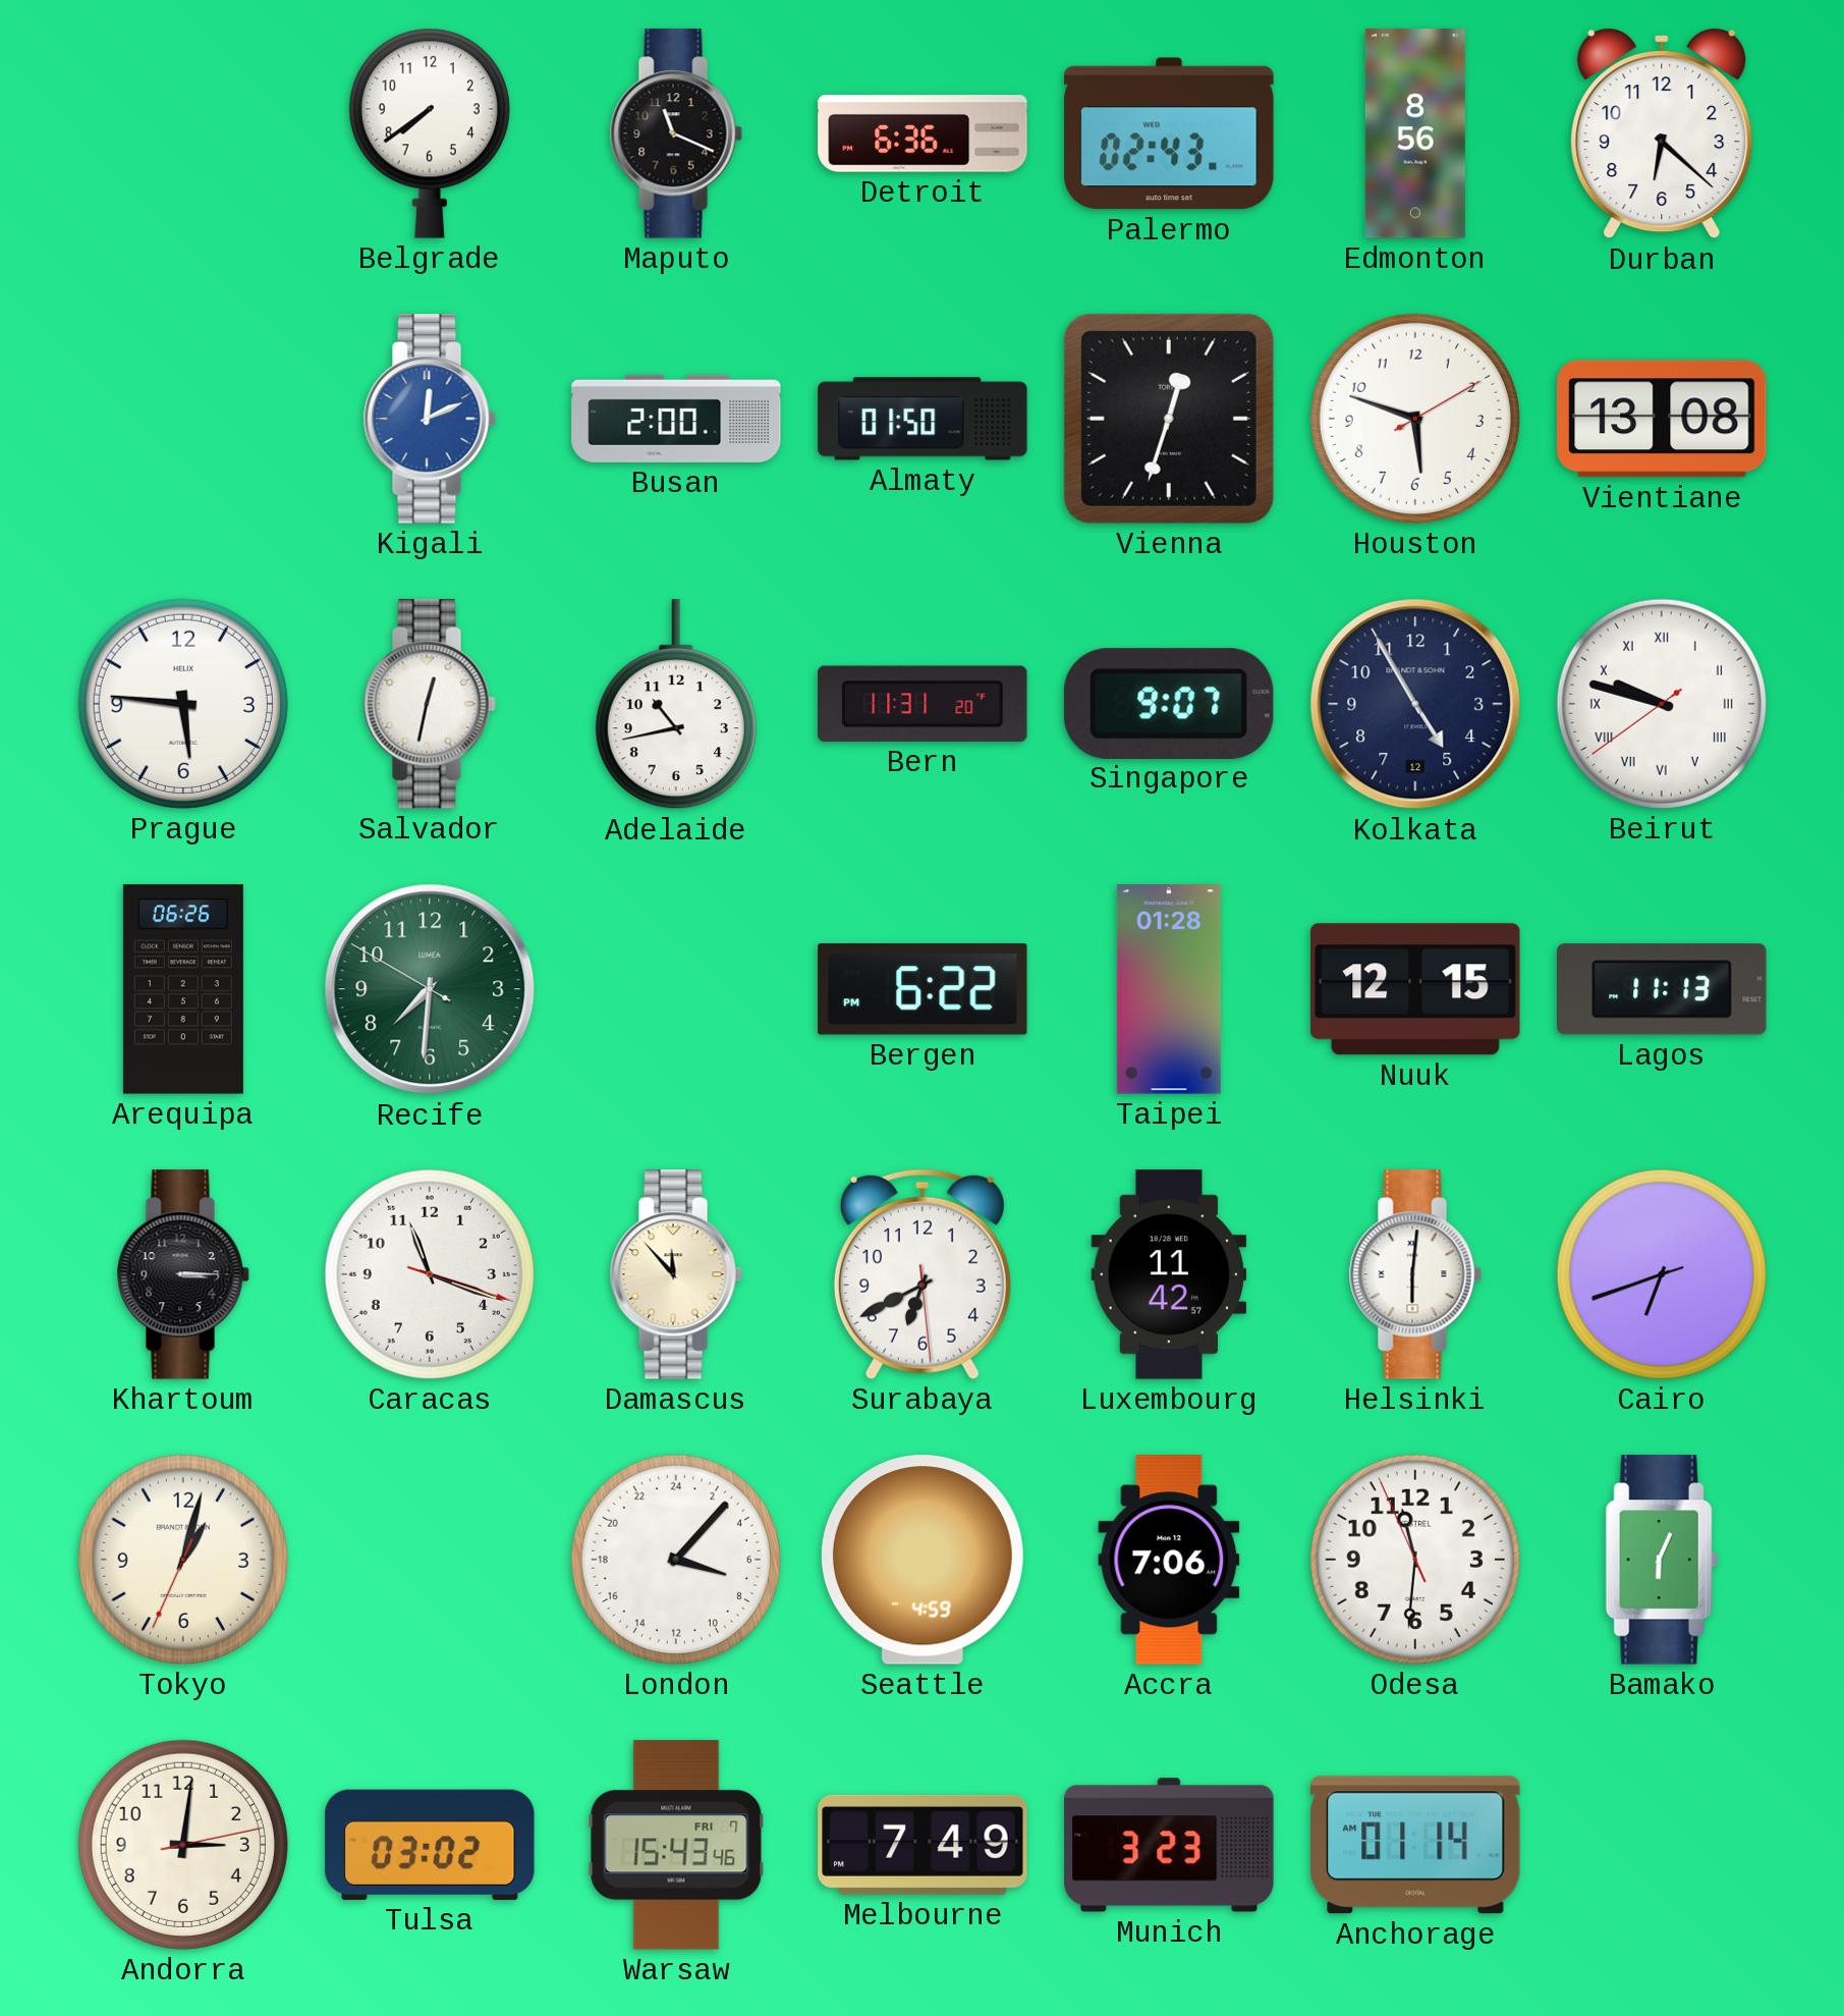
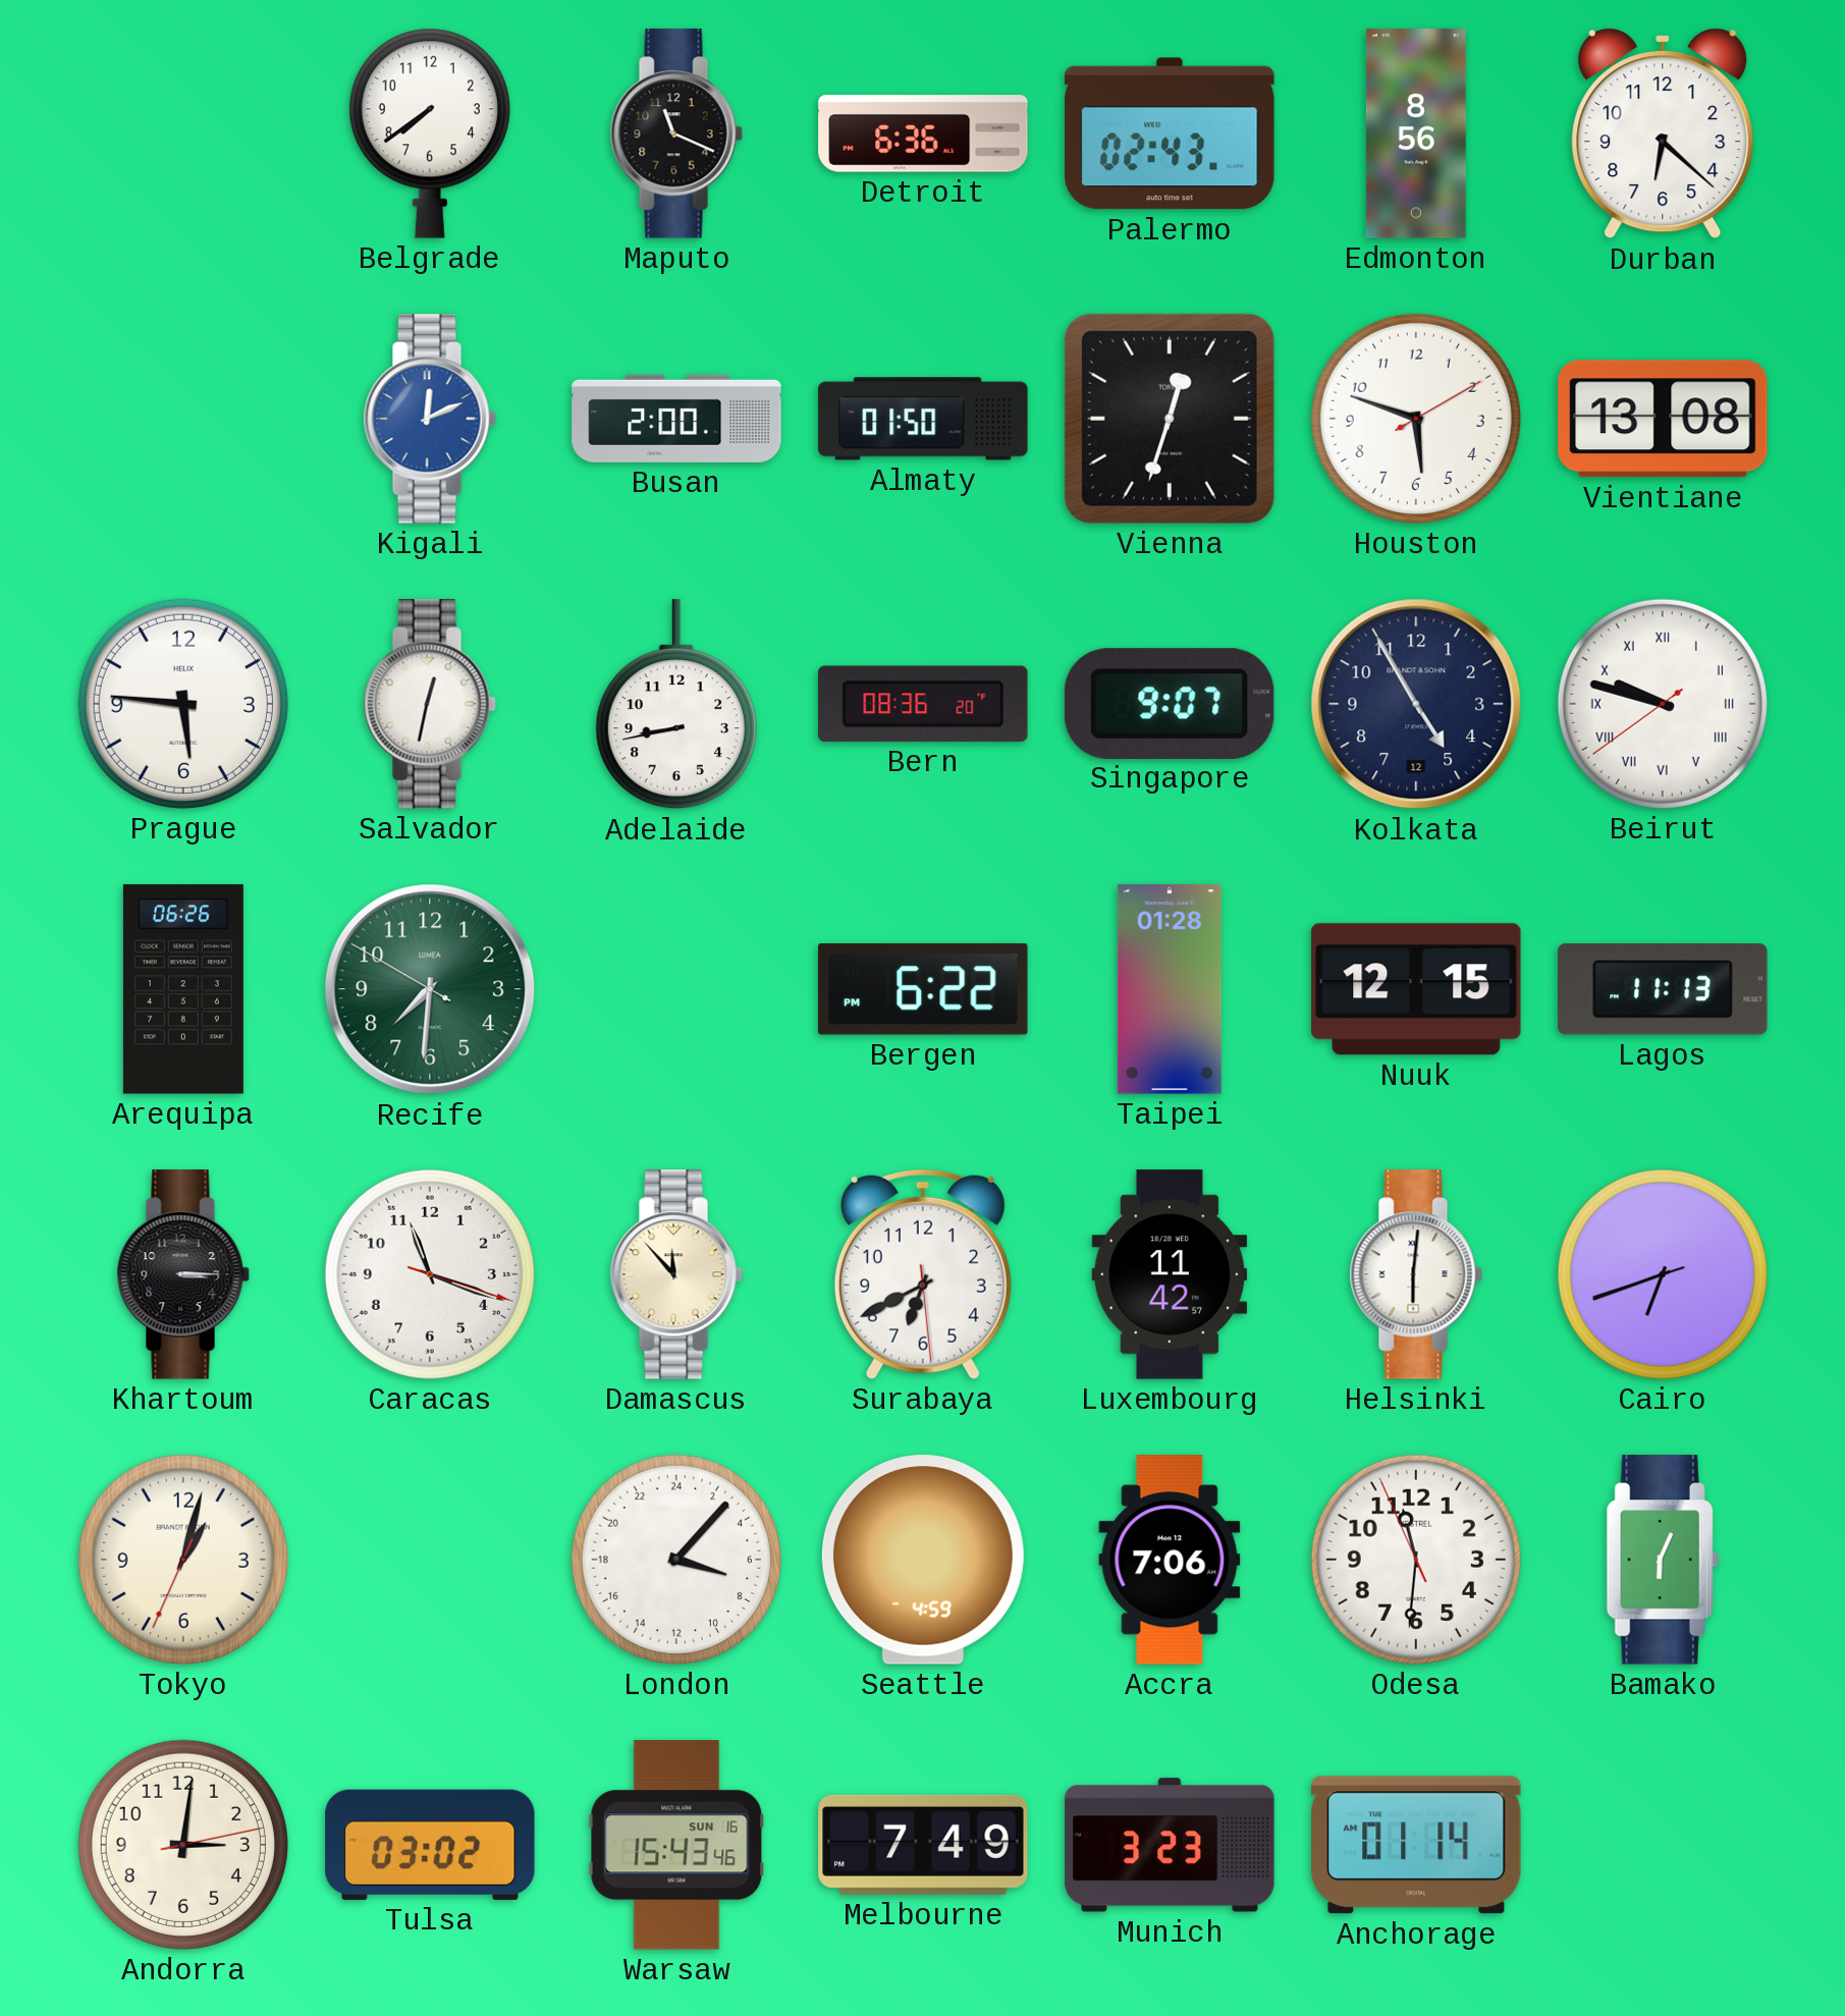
Adelaide: 10:43 -> 8:43 (676, 705)
Bern: 11:31 -> 08:36 (923, 704)
Warsaw date: FRI 7 -> SUN 16 (676, 1845)
